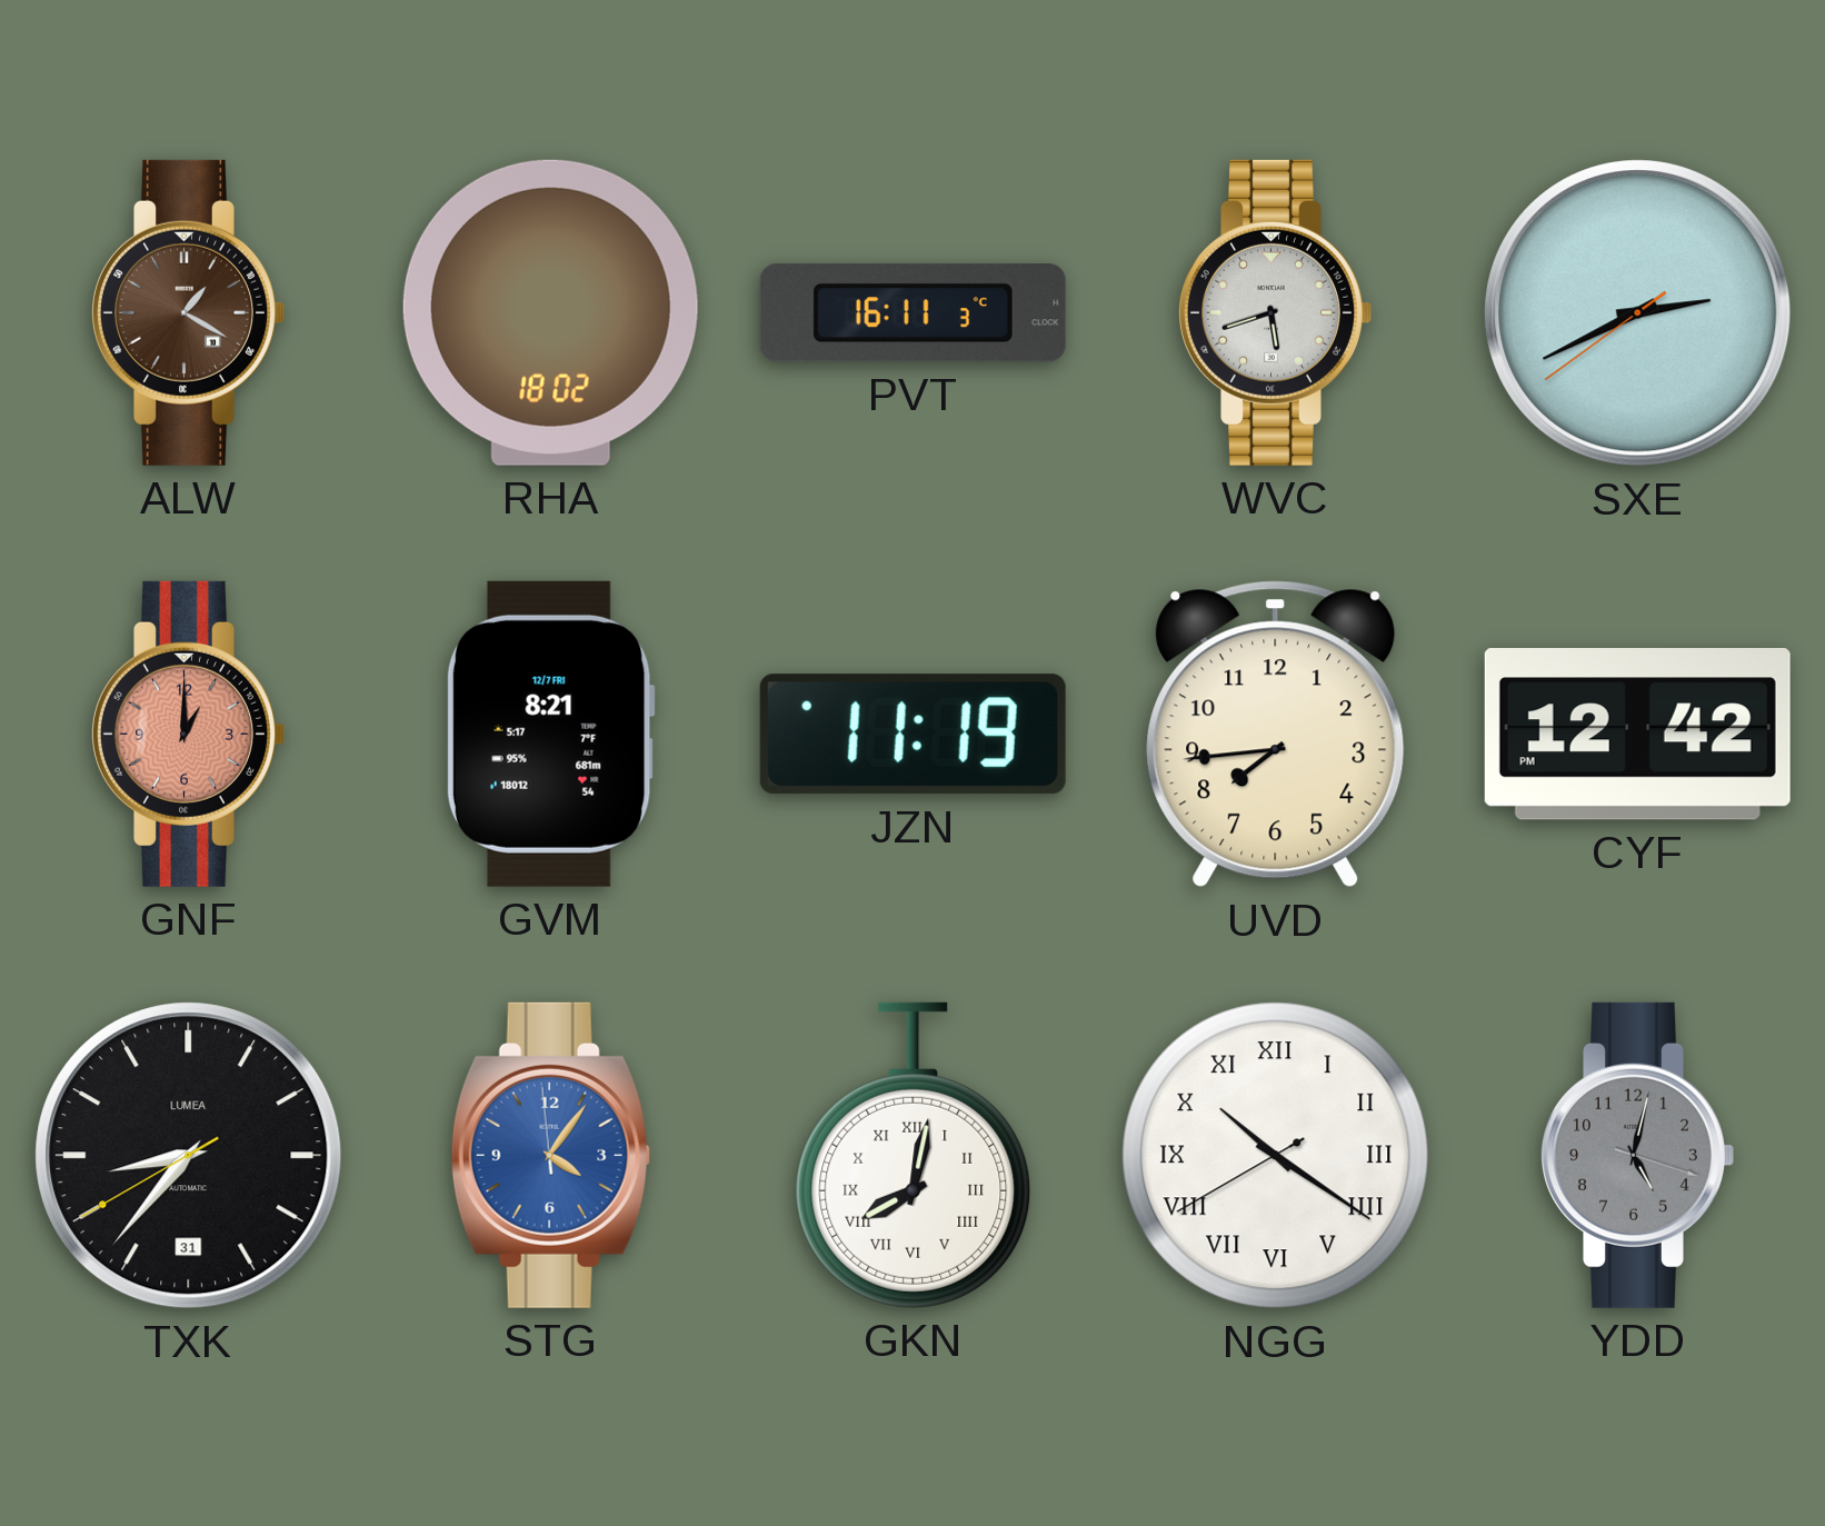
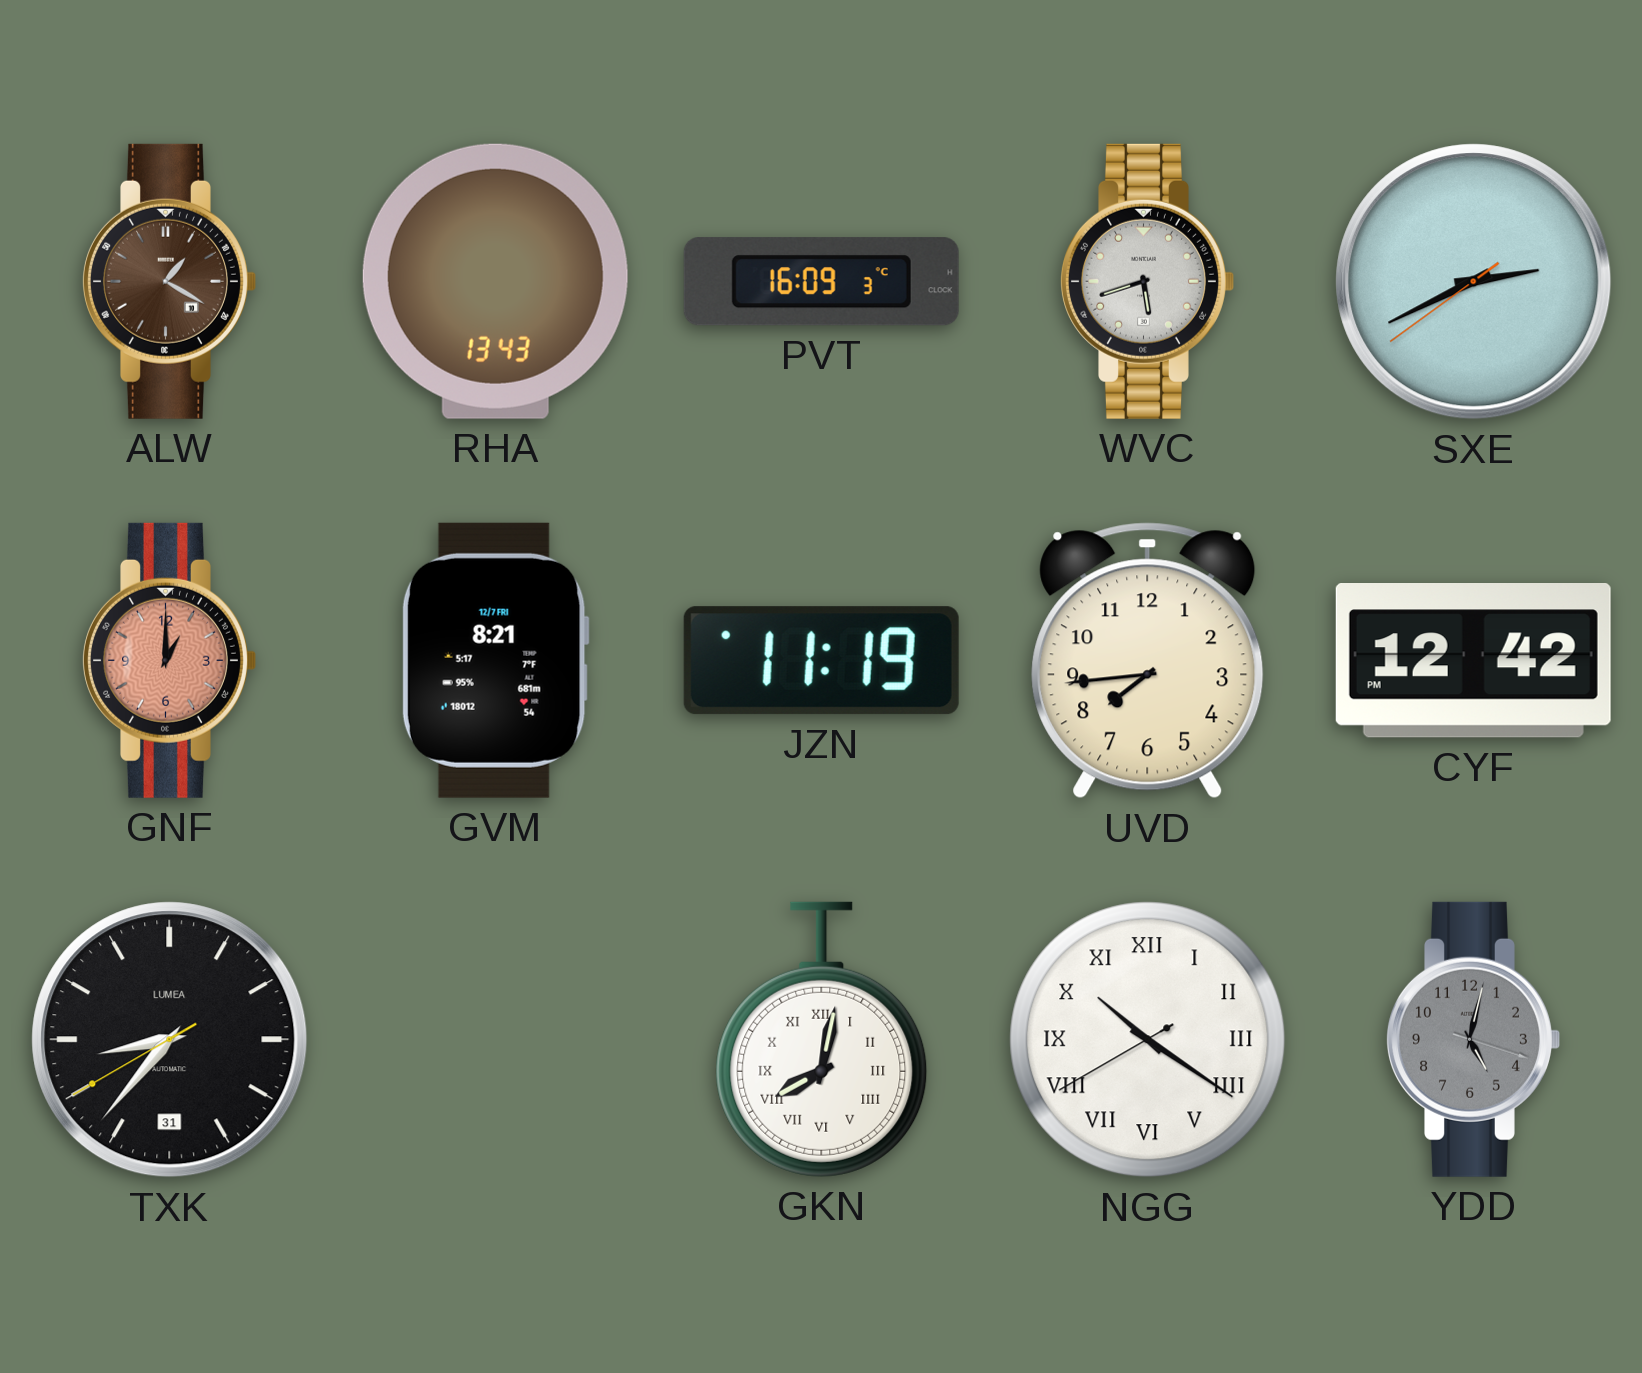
RHA: 18:02 -> 13:43 (495, 281)
PVT: 16:11 -> 16:09 (821, 282)
STG: 4:05 -> none (550, 1155)
